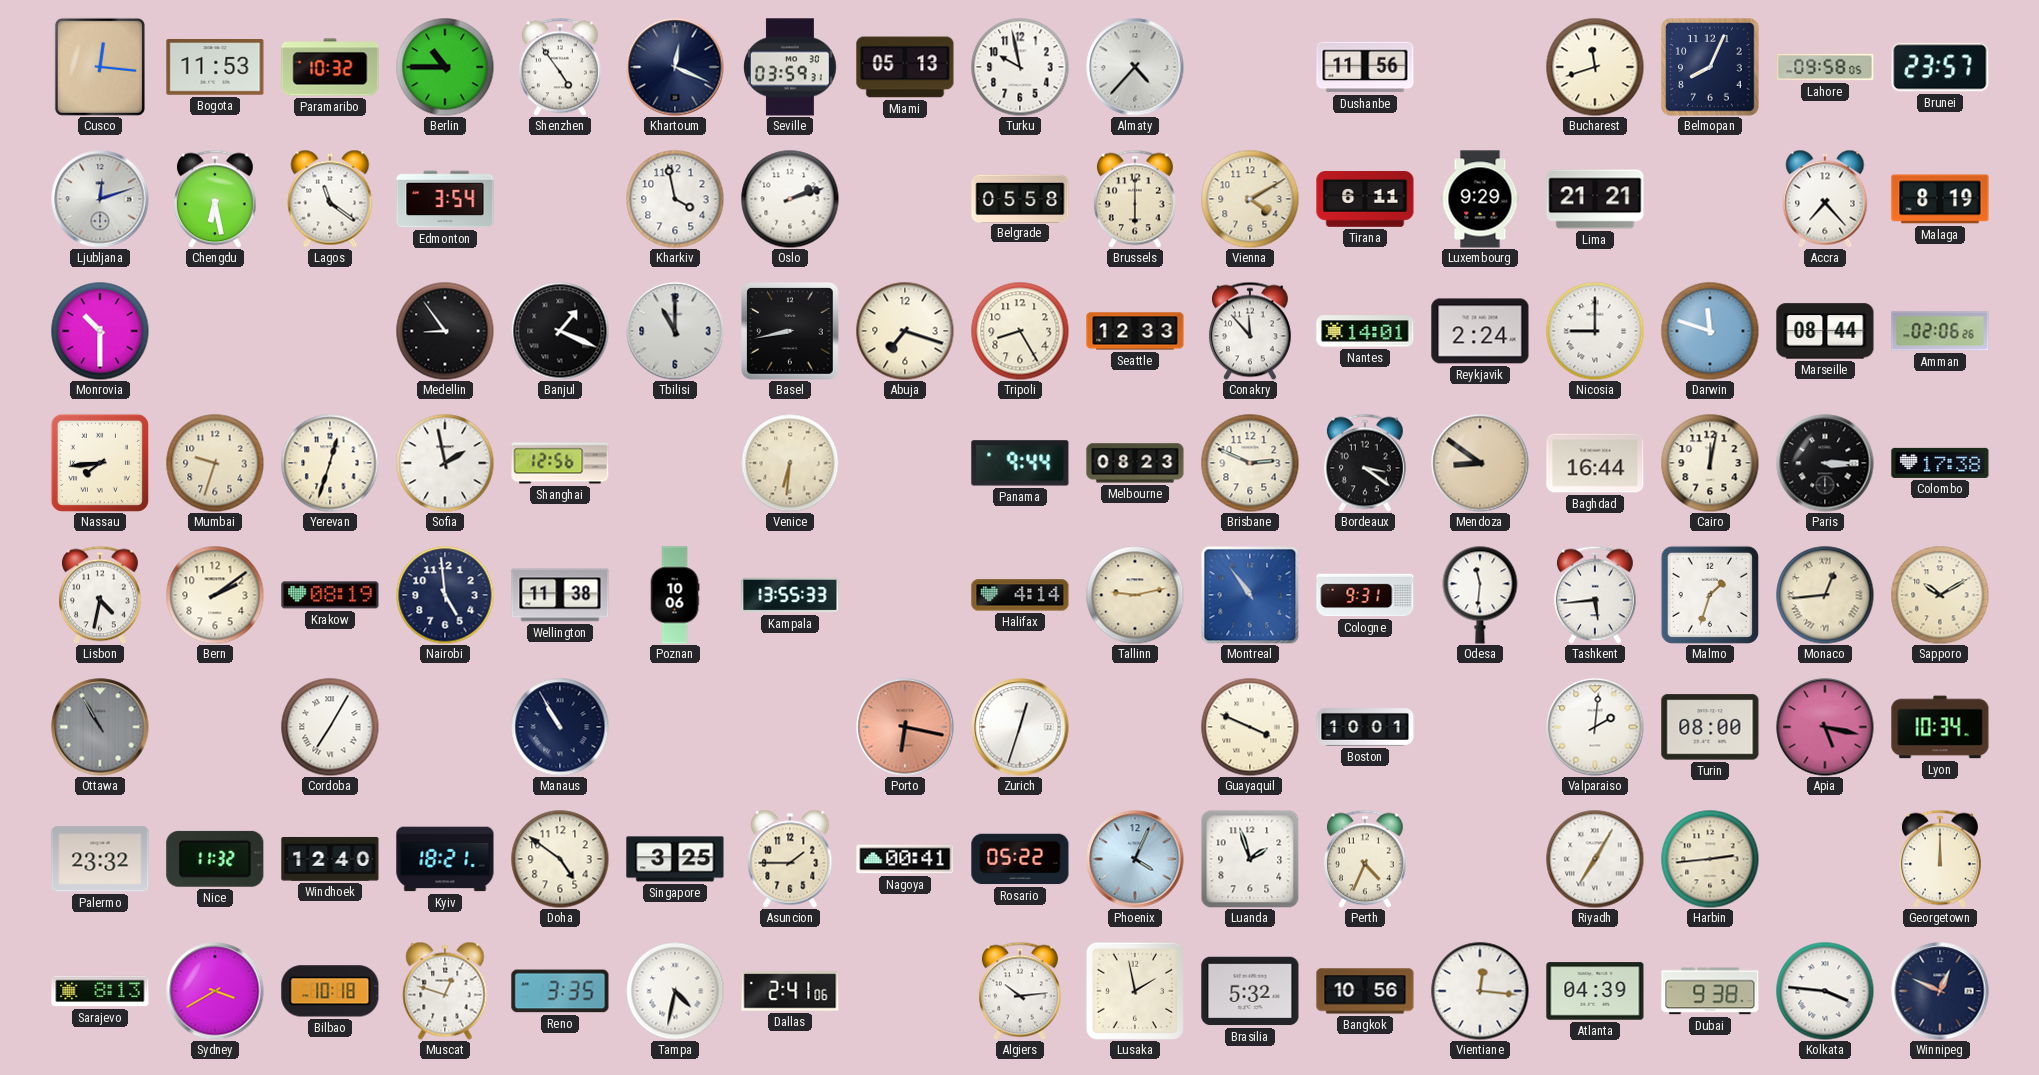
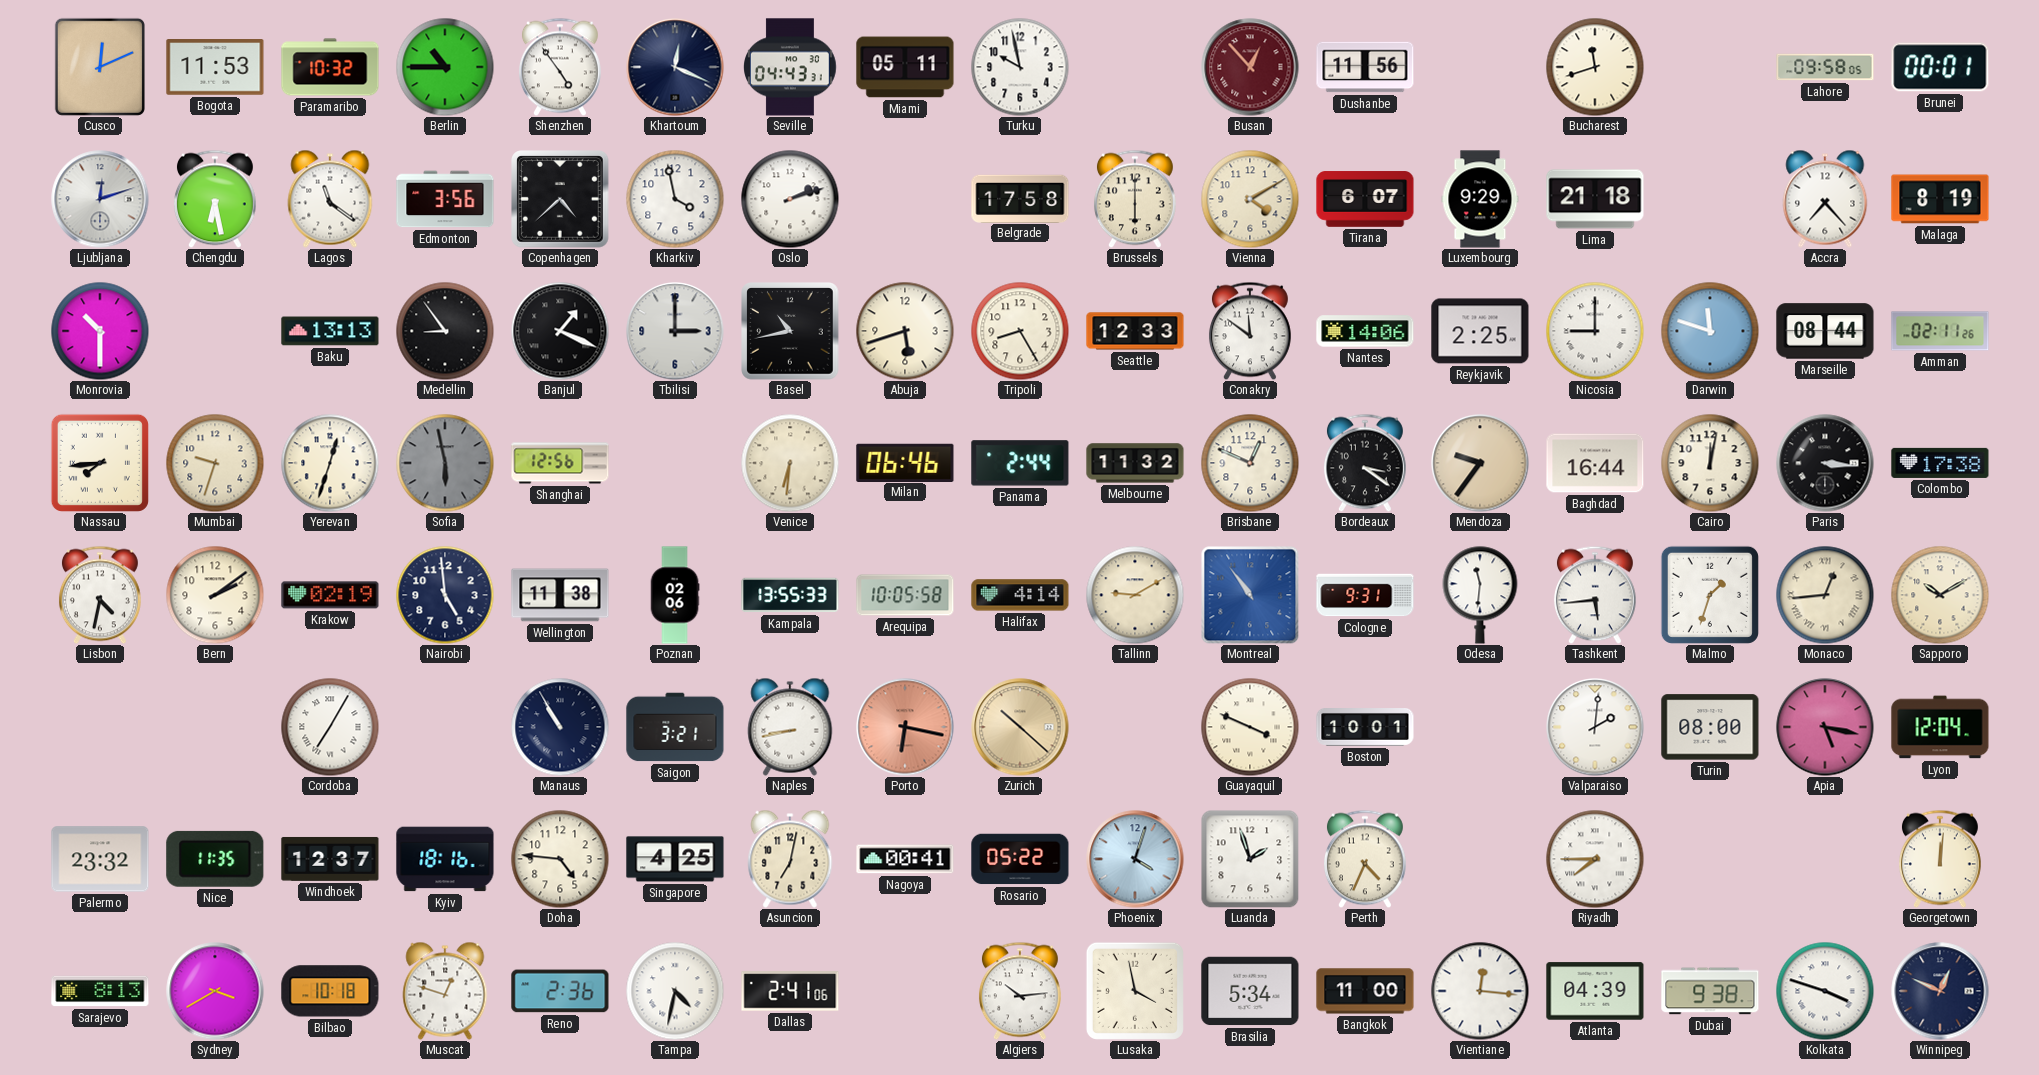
Cusco: 12:16 -> 12:11 (100, 67)
Seville: 03:59 -> 04:43 (791, 67)
Miami: 05:13 -> 05:11 (905, 67)
Almaty: 4:37 -> none (1135, 67)
Busan: none -> 12:53 (1250, 67)
Belmopan: 8:04 -> none (1710, 67)
Brunei: 23:57 -> 00:01 (1940, 67)
Edmonton: 3:54 -> 3:56 (445, 199)
Copenhagen: none -> 4:38 (560, 199)
Belgrade: 05:58 -> 17:58 (1020, 198)
Tirana: 6:11 -> 6:07 (1365, 199)
Lima: 21:21 -> 21:18 (1595, 199)
Baku: none -> 13:13 (330, 331)
Tbilisi: 11:00 -> 3:00 (675, 331)
Basel: 8:43 -> 10:43 (790, 331)
Abuja: 7:18 -> 5:42 (905, 331)
Conakry: 11:53 -> 11:51 (1250, 331)
Nantes: 14:01 -> 14:06 (1365, 331)
Reykjavik: 2:24 -> 2:25 (1480, 331)
Amman: 02:06 -> 02:11 (1940, 331)
Sofia: 1:58 -> 5:58 (445, 463)
Sofia dial: white -> grey (445, 463)
Milan: none -> 06:46 (905, 462)
Panama: 9:44 -> 2:44 (1020, 463)
Melbourne: 08:23 -> 11:32 (1135, 463)
Brisbane: 2:49 -> 12:49 (1250, 463)
Mendoza: 8:51 -> 9:36 (1480, 463)
Paris: 3:15 -> 3:16 (1825, 463)
Krakow: 08:19 -> 02:19 (330, 595)
Poznan: 10:06 -> 02:06 (675, 595)
Arequipa: none -> 10:05 (905, 595)
Tallinn: 9:13 -> 9:10 (1135, 595)
Ottawa: 10:55 -> none (100, 727)
Saigon: none -> 3:21 (675, 727)
Naples: none -> 8:43 (790, 727)
Zurich: 12:33 -> 10:22 (1020, 727)
Zurich dial: white -> champagne (1020, 727)
Lyon: 10:34 -> 12:04 (1940, 727)
Nice: 11:32 -> 11:35 (215, 859)
Windhoek: 12:40 -> 12:37 (330, 859)
Kyiv: 18:21 -> 18:16 (445, 859)
Doha: 4:51 -> 4:46 (560, 859)
Singapore: 3:25 -> 4:25 (675, 859)
Asuncion: 1:45 -> 7:02 (790, 859)
Phoenix: 4:04 -> 4:03 (1135, 859)
Riyadh: 7:05 -> 7:45 (1595, 859)
Harbin: 2:44 -> none (1710, 859)
Georgetown: 12:00 -> 12:01 (1940, 859)
Reno: 3:35 -> 2:36 (560, 991)
Lusaka: 1:58 -> 3:58 (1135, 991)
Brasilia: 5:32 -> 5:34 (1250, 991)
Bangkok: 10:56 -> 11:00 (1365, 991)
Kolkata: 3:46 -> 3:48 (1825, 991)
